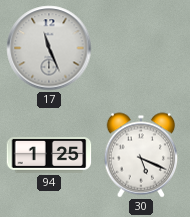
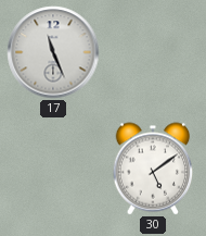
94: 1:25 -> none (49, 156)
30: 5:19 -> 5:09 (153, 169)
